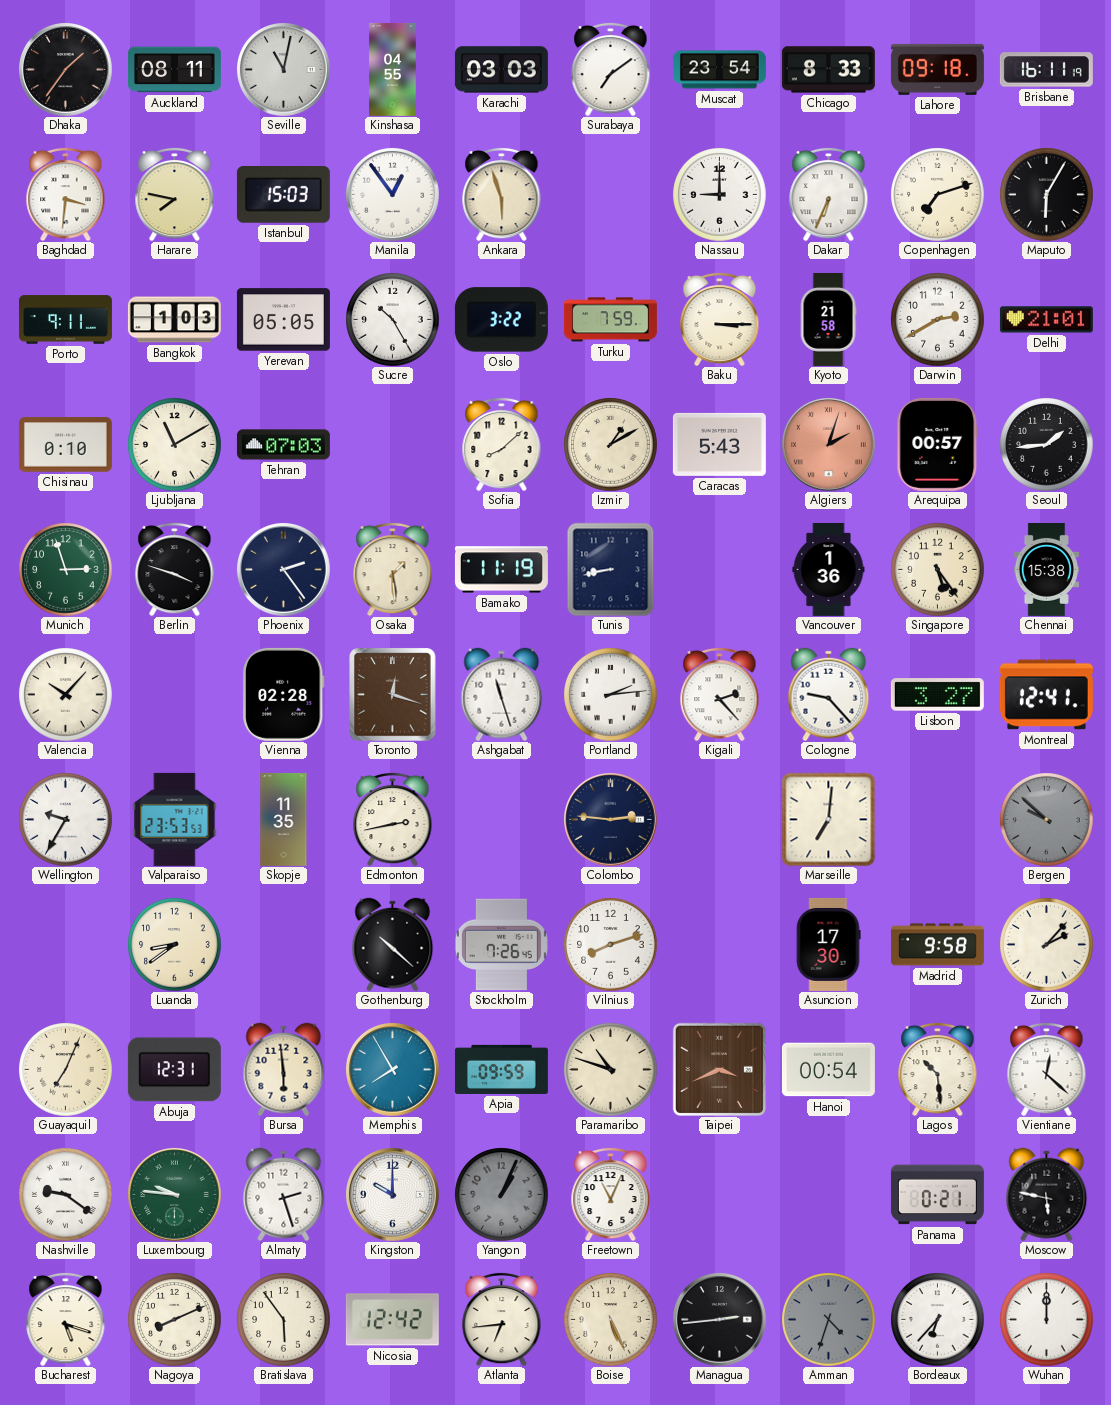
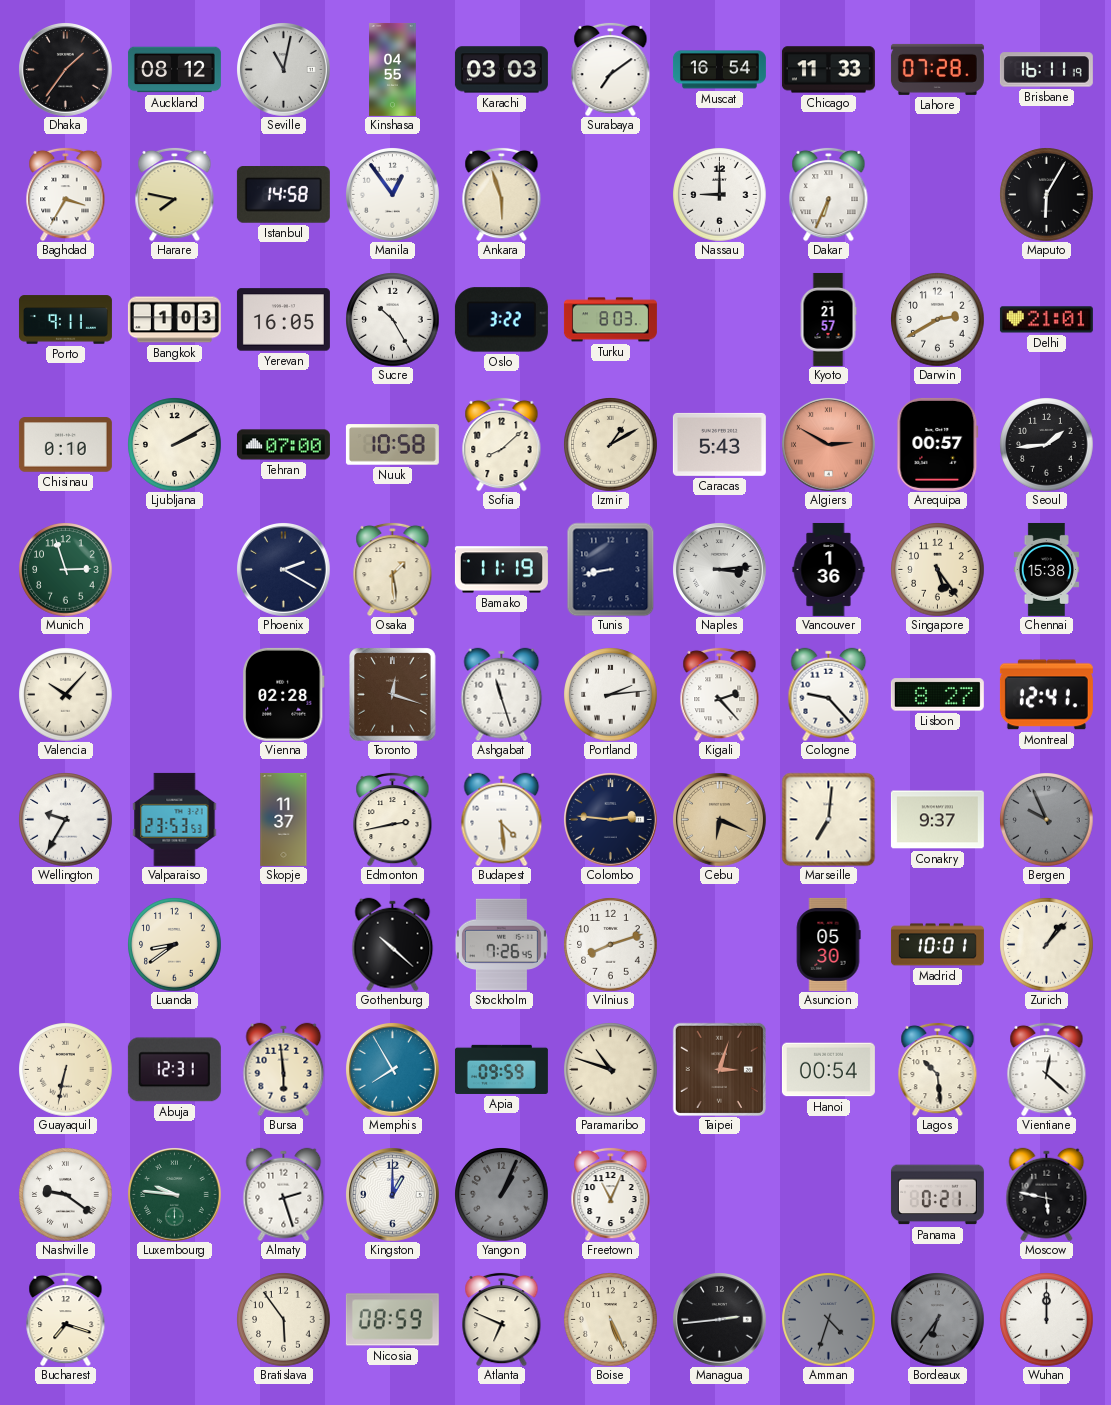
Auckland: 08:11 -> 08:12 (174, 70)
Muscat: 23:54 -> 16:54 (719, 70)
Chicago: 8:33 -> 11:33 (828, 70)
Lahore: 09:18 -> 07:28 (937, 69)
Baghdad: 3:31 -> 3:35 (66, 194)
Istanbul: 15:03 -> 14:58 (283, 195)
Copenhagen: 7:12 -> none (937, 194)
Yerevan: 05:05 -> 16:05 (283, 320)
Turku: 7:59 -> 8:03 (610, 320)
Baku: 3:15 -> none (720, 319)
Kyoto: 21:58 -> 21:57 (828, 319)
Ljubljana: 11:10 -> 2:10 (174, 444)
Tehran: 07:03 -> 07:00 (283, 445)
Nuuk: none -> 10:58 (392, 445)
Algiers: 2:03 -> 2:50 (829, 445)
Berlin: 3:48 -> none (175, 569)
Phoenix: 2:24 -> 2:20 (284, 570)
Naples: none -> 3:14 (720, 570)
Lisbon: 3:27 -> 8:27 (937, 695)
Skopje: 11:35 -> 11:37 (284, 819)
Budapest: none -> 4:29 (502, 819)
Cebu: none -> 6:19 (720, 820)
Conakry: none -> 9:37 (937, 820)
Bergen: 9:52 -> 9:56 (1046, 819)
Asuncion: 17:30 -> 05:30 (828, 944)
Madrid: 9:58 -> 10:01 (937, 945)
Zurich: 2:07 -> 1:07 (1046, 944)
Guayaquil: 7:04 -> 6:32 (65, 1069)
Taipei: 3:41 -> 3:03 (719, 1069)
Kingston: 10:00 -> 1:00 (393, 1195)
Bucharest: 5:18 -> 7:18 (66, 1319)
Nagoya: 8:11 -> none (174, 1319)
Nicosia: 12:42 -> 08:59 (392, 1320)
Atlanta: 6:44 -> 6:49 (502, 1319)
Bordeaux: 6:37 -> 6:36 (937, 1319)
Bordeaux dial: white -> grey (937, 1319)
